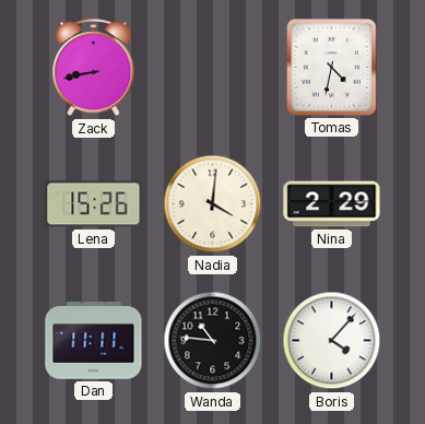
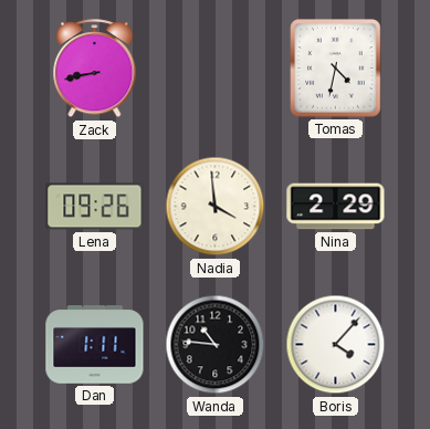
Lena: 15:26 -> 09:26 (95, 207)
Nadia: 4:01 -> 3:59 (216, 207)
Dan: 11:11 -> 1:11 (95, 345)
